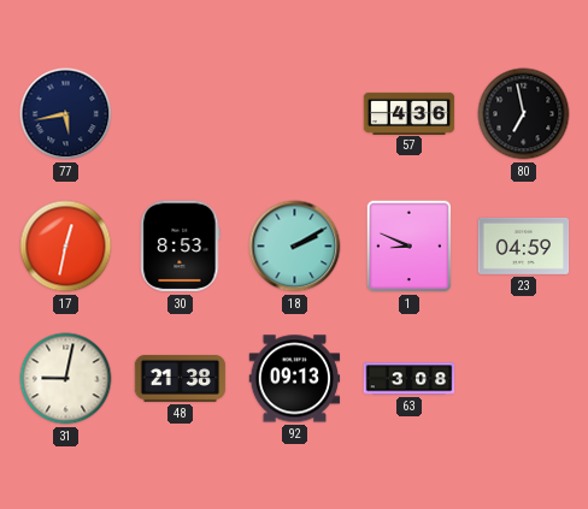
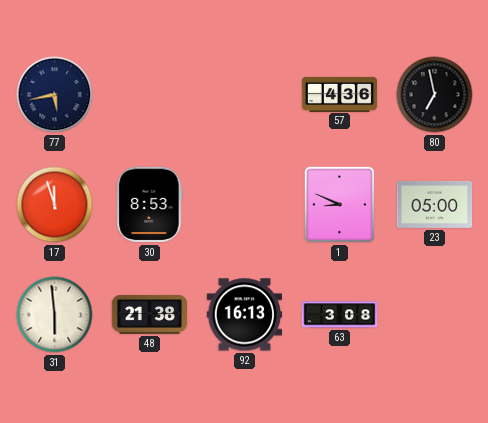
17: 12:32 -> 11:57 (55, 205)
18: 2:10 -> none (295, 247)
23: 04:59 -> 05:00 (435, 204)
31: 9:02 -> 5:59 (55, 315)
92: 09:13 -> 16:13 (245, 315)
